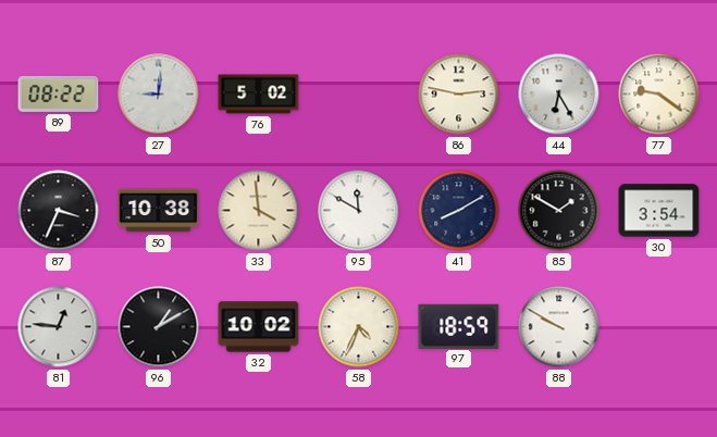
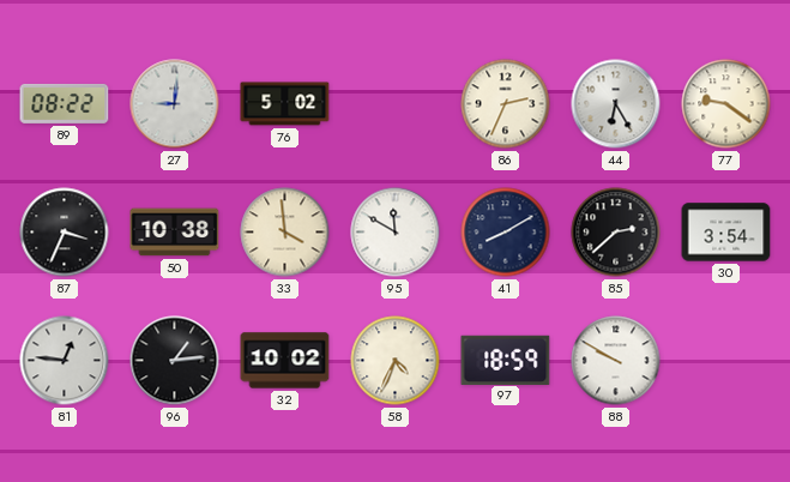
86: 2:47 -> 2:34 (506, 104)
85: 1:50 -> 2:38 (616, 233)
96: 1:10 -> 1:14 (175, 361)
